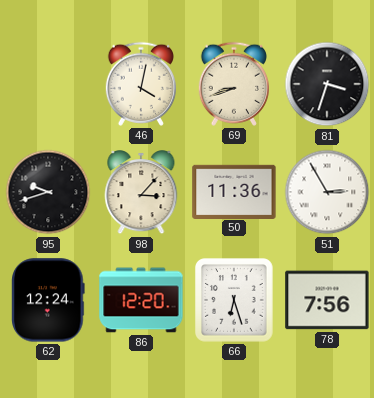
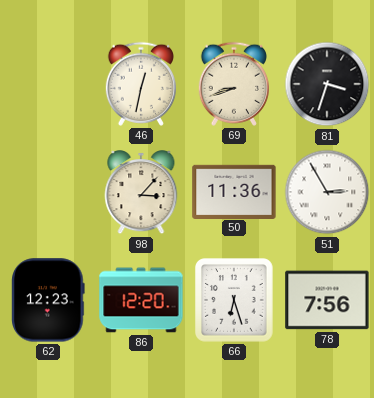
46: 4:02 -> 12:32 (141, 84)
95: 9:42 -> none (48, 192)
62: 12:24 -> 12:23 (48, 300)
